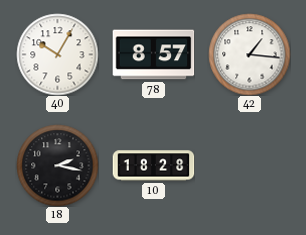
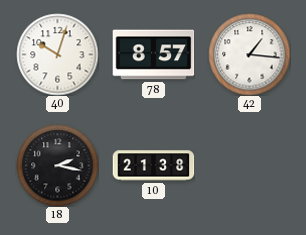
40: 10:05 -> 10:03 (57, 54)
10: 18:28 -> 21:38 (153, 166)
